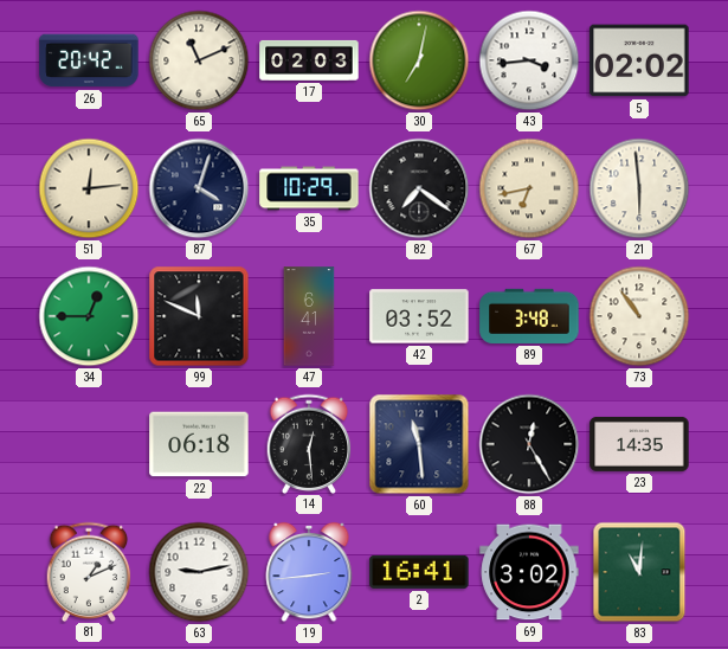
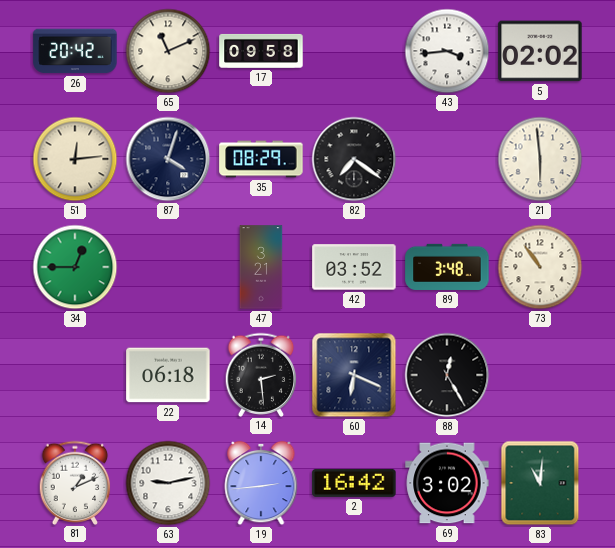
17: 02:03 -> 09:58 (261, 51)
30: 7:02 -> none (419, 60)
35: 10:29 -> 08:29 (261, 159)
67: 6:43 -> none (529, 188)
99: 11:49 -> none (199, 316)
47: 6:41 -> 3:21 (261, 267)
14: 12:29 -> 2:29 (261, 374)
60: 11:29 -> 6:19 (354, 375)
23: 14:35 -> none (639, 444)
2: 16:41 -> 16:42 (354, 483)
